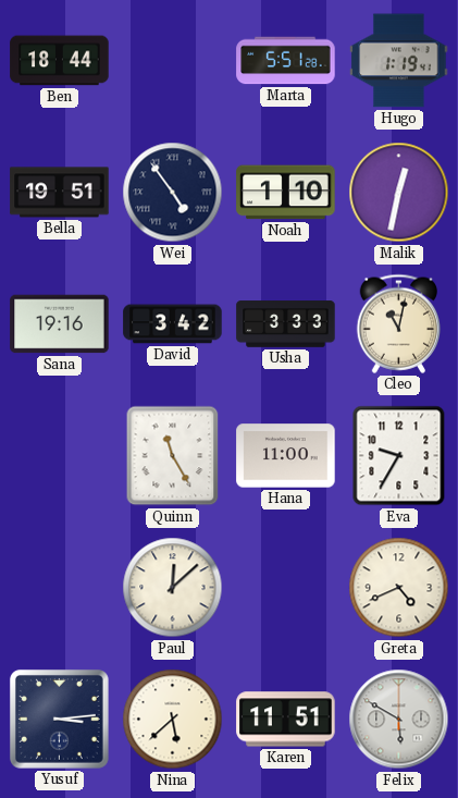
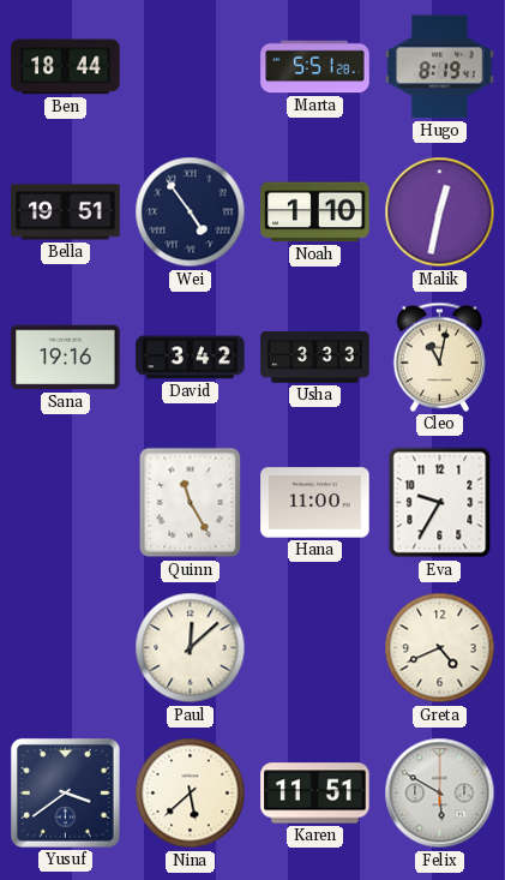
Hugo: 1:19 -> 8:19 (440, 67)
Yusuf: 3:14 -> 3:39 (65, 792)
